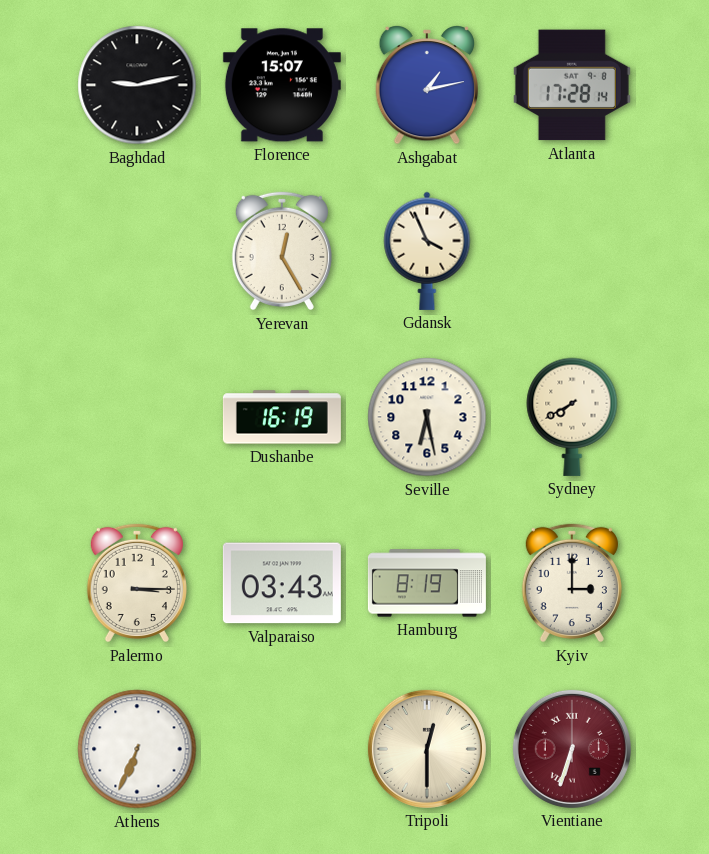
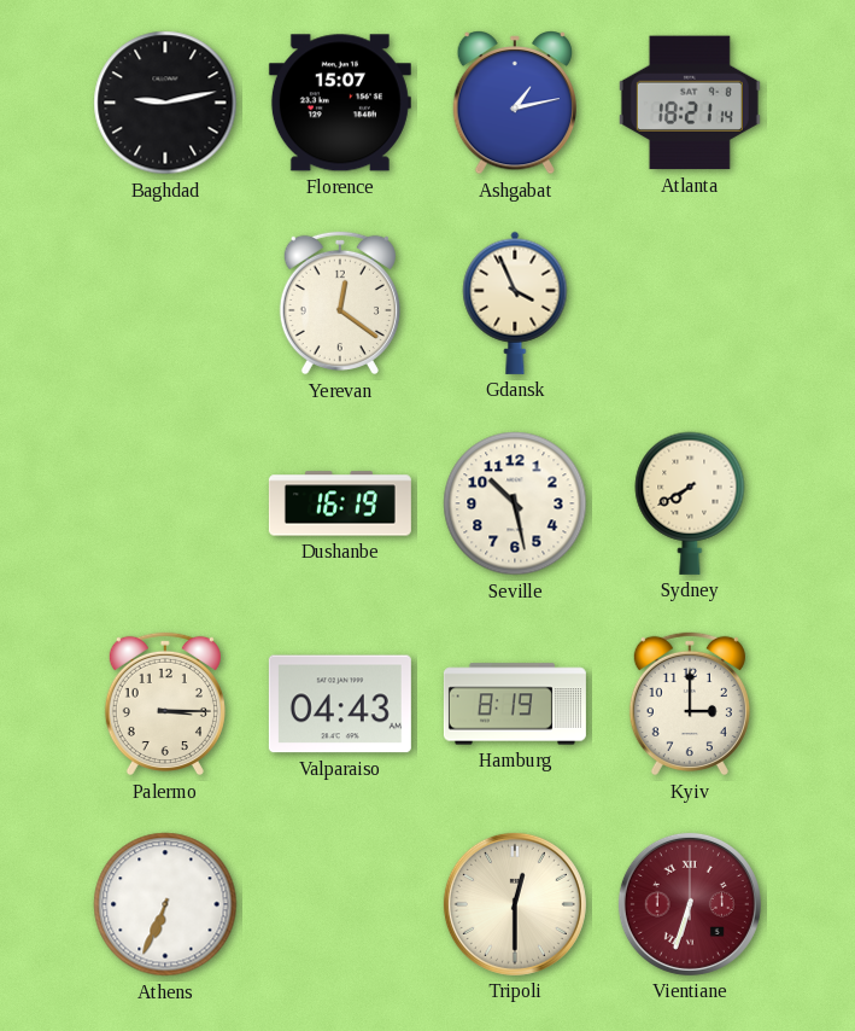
Atlanta: 17:28 -> 18:21 (690, 103)
Yerevan: 12:25 -> 12:21 (340, 303)
Seville: 6:28 -> 10:28 (515, 503)
Valparaiso: 03:43 -> 04:43 (340, 704)
